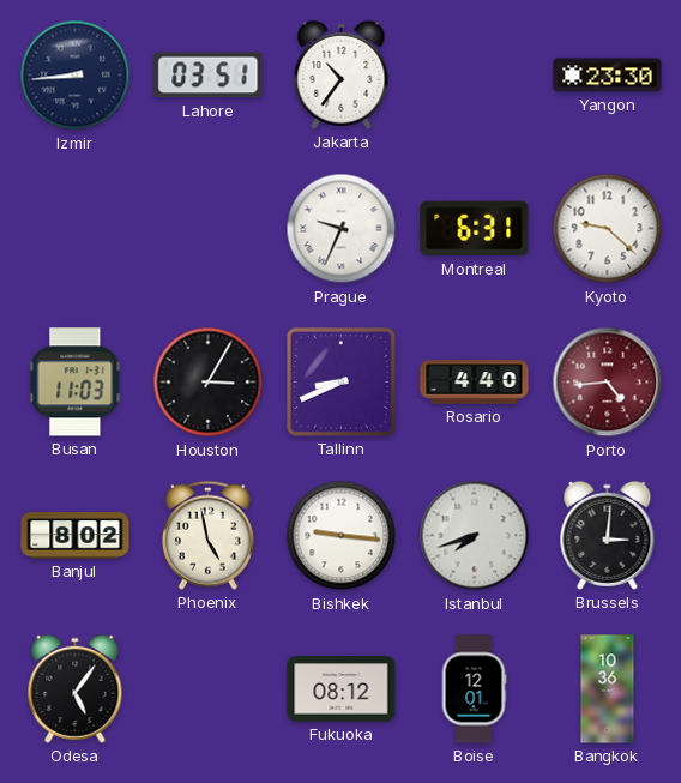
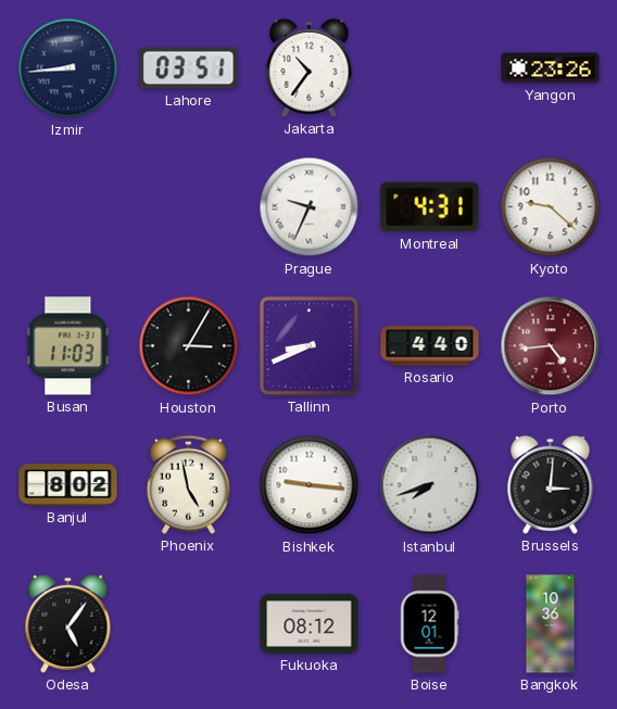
Yangon: 23:30 -> 23:26 (551, 68)
Montreal: 6:31 -> 4:31 (430, 207)
